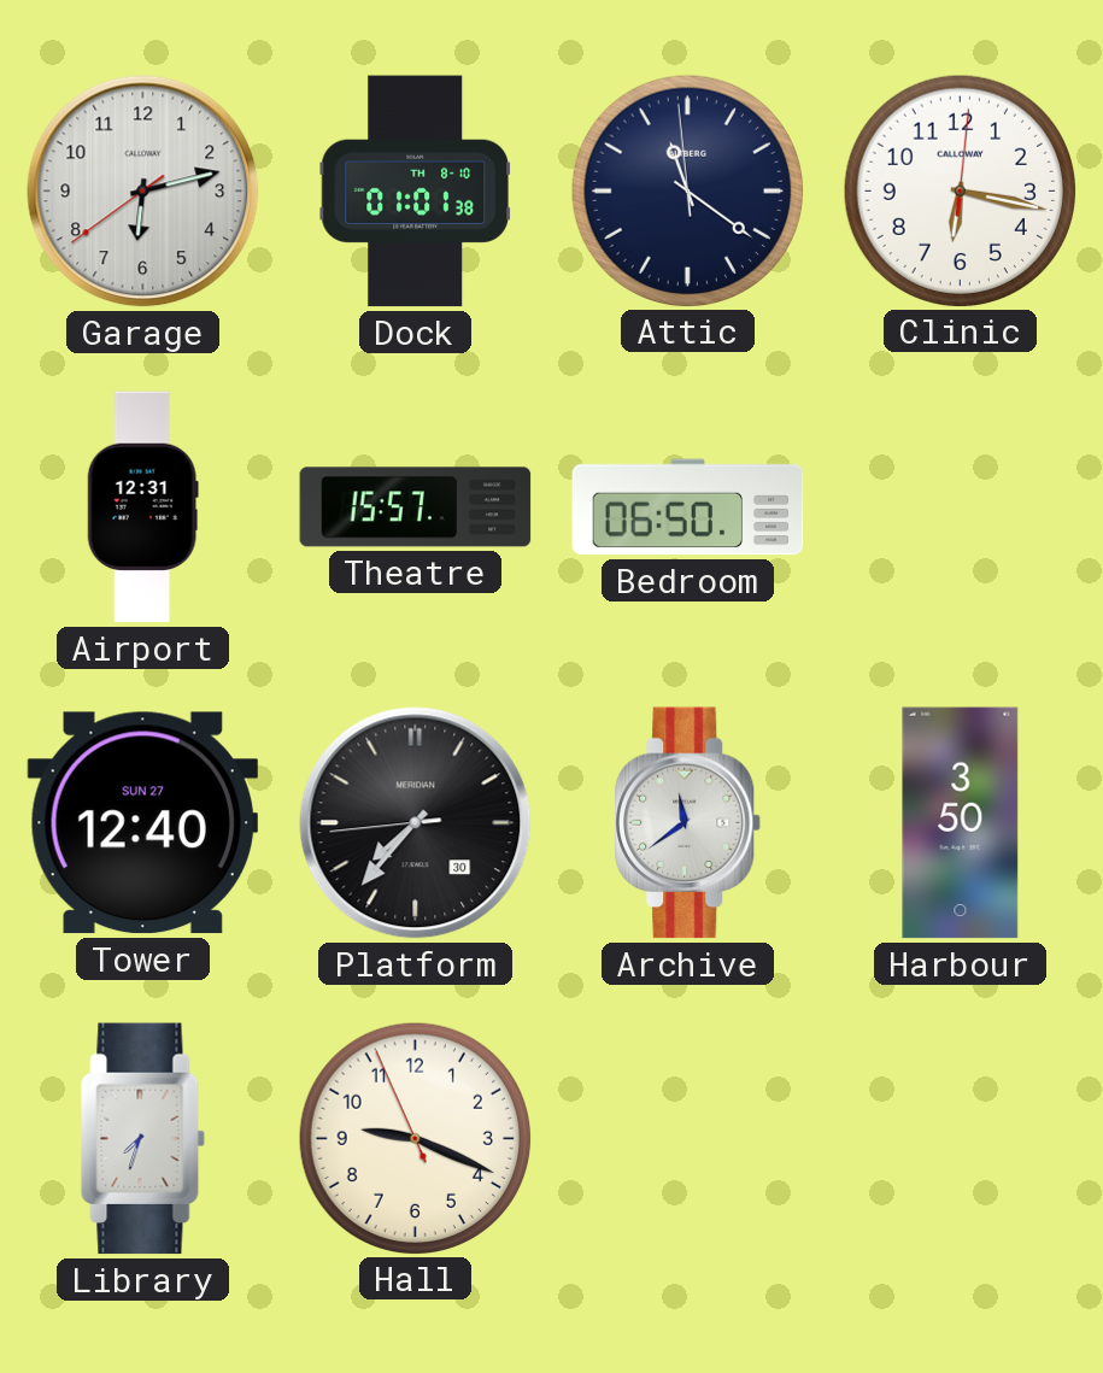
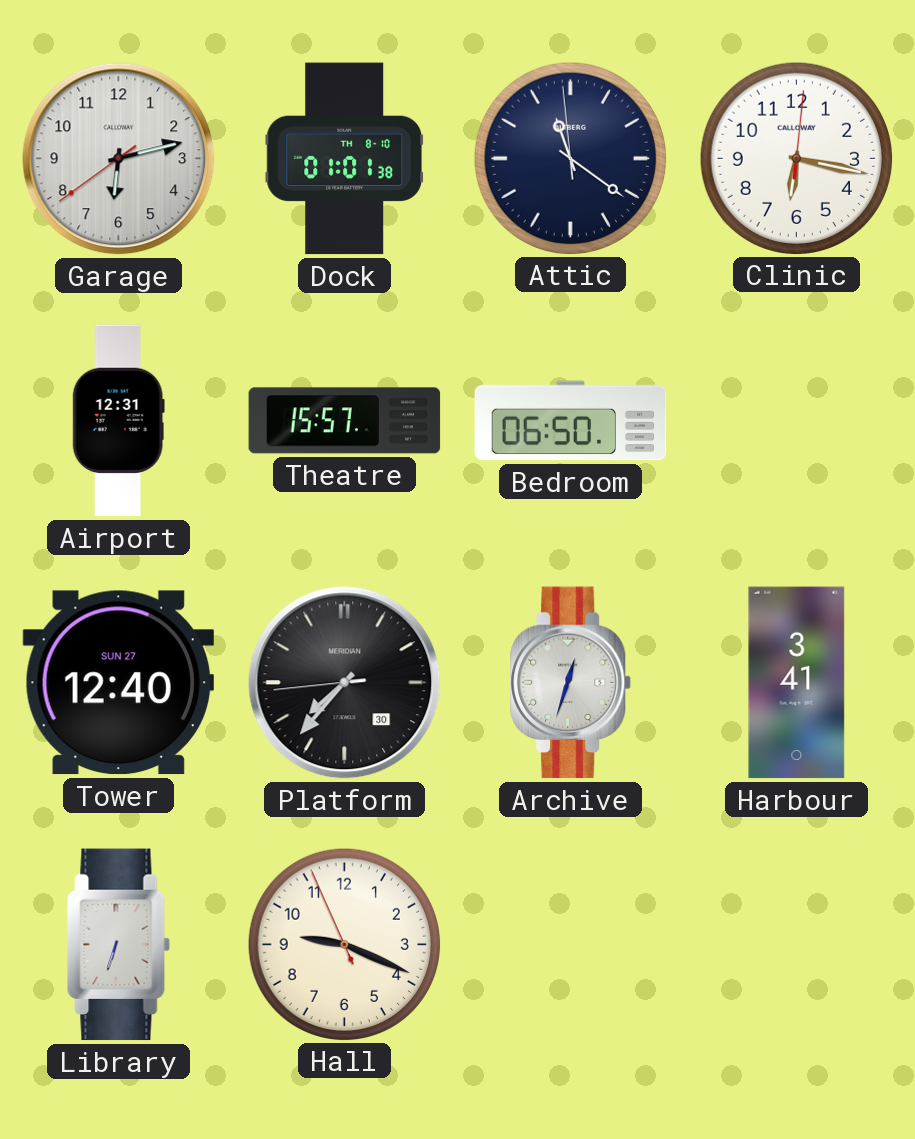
Archive: 11:39 -> 12:33 (571, 683)
Harbour: 3:50 -> 3:41 (797, 683)
Library: 7:33 -> 6:33 (119, 945)
